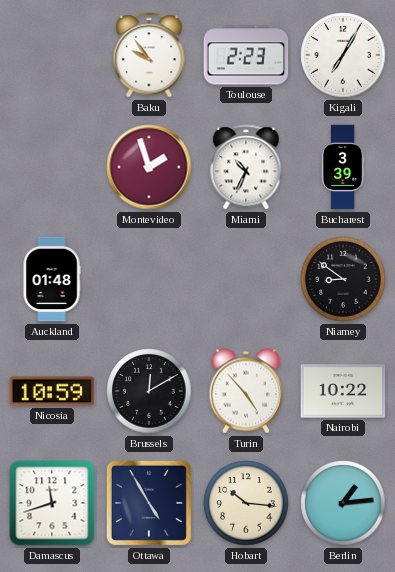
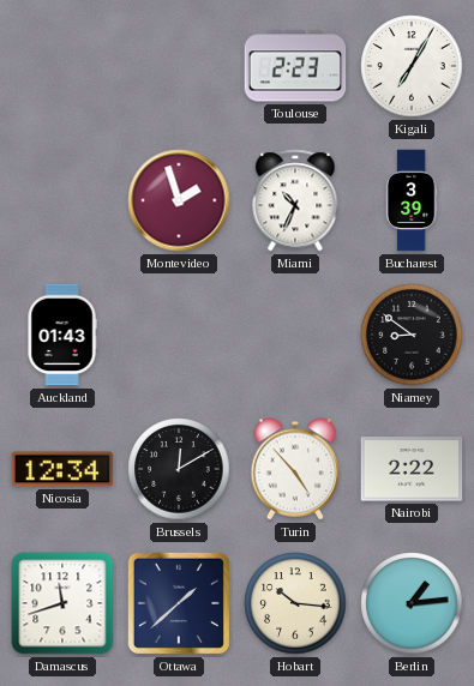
Baku: 9:54 -> none (149, 55)
Auckland: 01:48 -> 01:43 (62, 335)
Nicosia: 10:59 -> 12:34 (62, 469)
Nairobi: 10:22 -> 2:22 (412, 469)
Ottawa: 4:55 -> 1:38 (179, 603)
